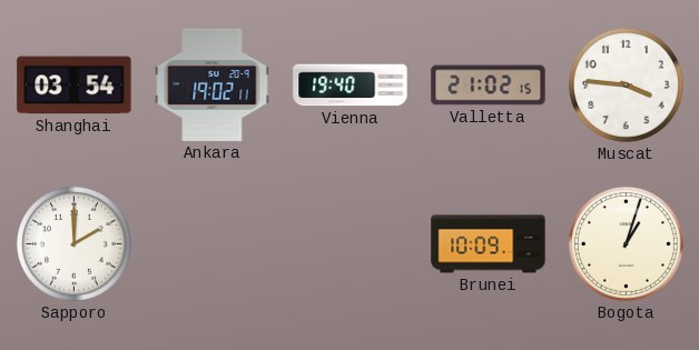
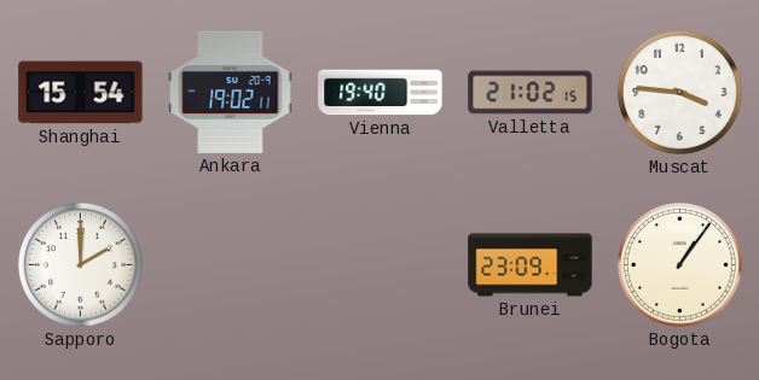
Shanghai: 03:54 -> 15:54 (81, 93)
Brunei: 10:09 -> 23:09 (531, 265)
Bogota: 1:03 -> 1:06 (679, 264)
